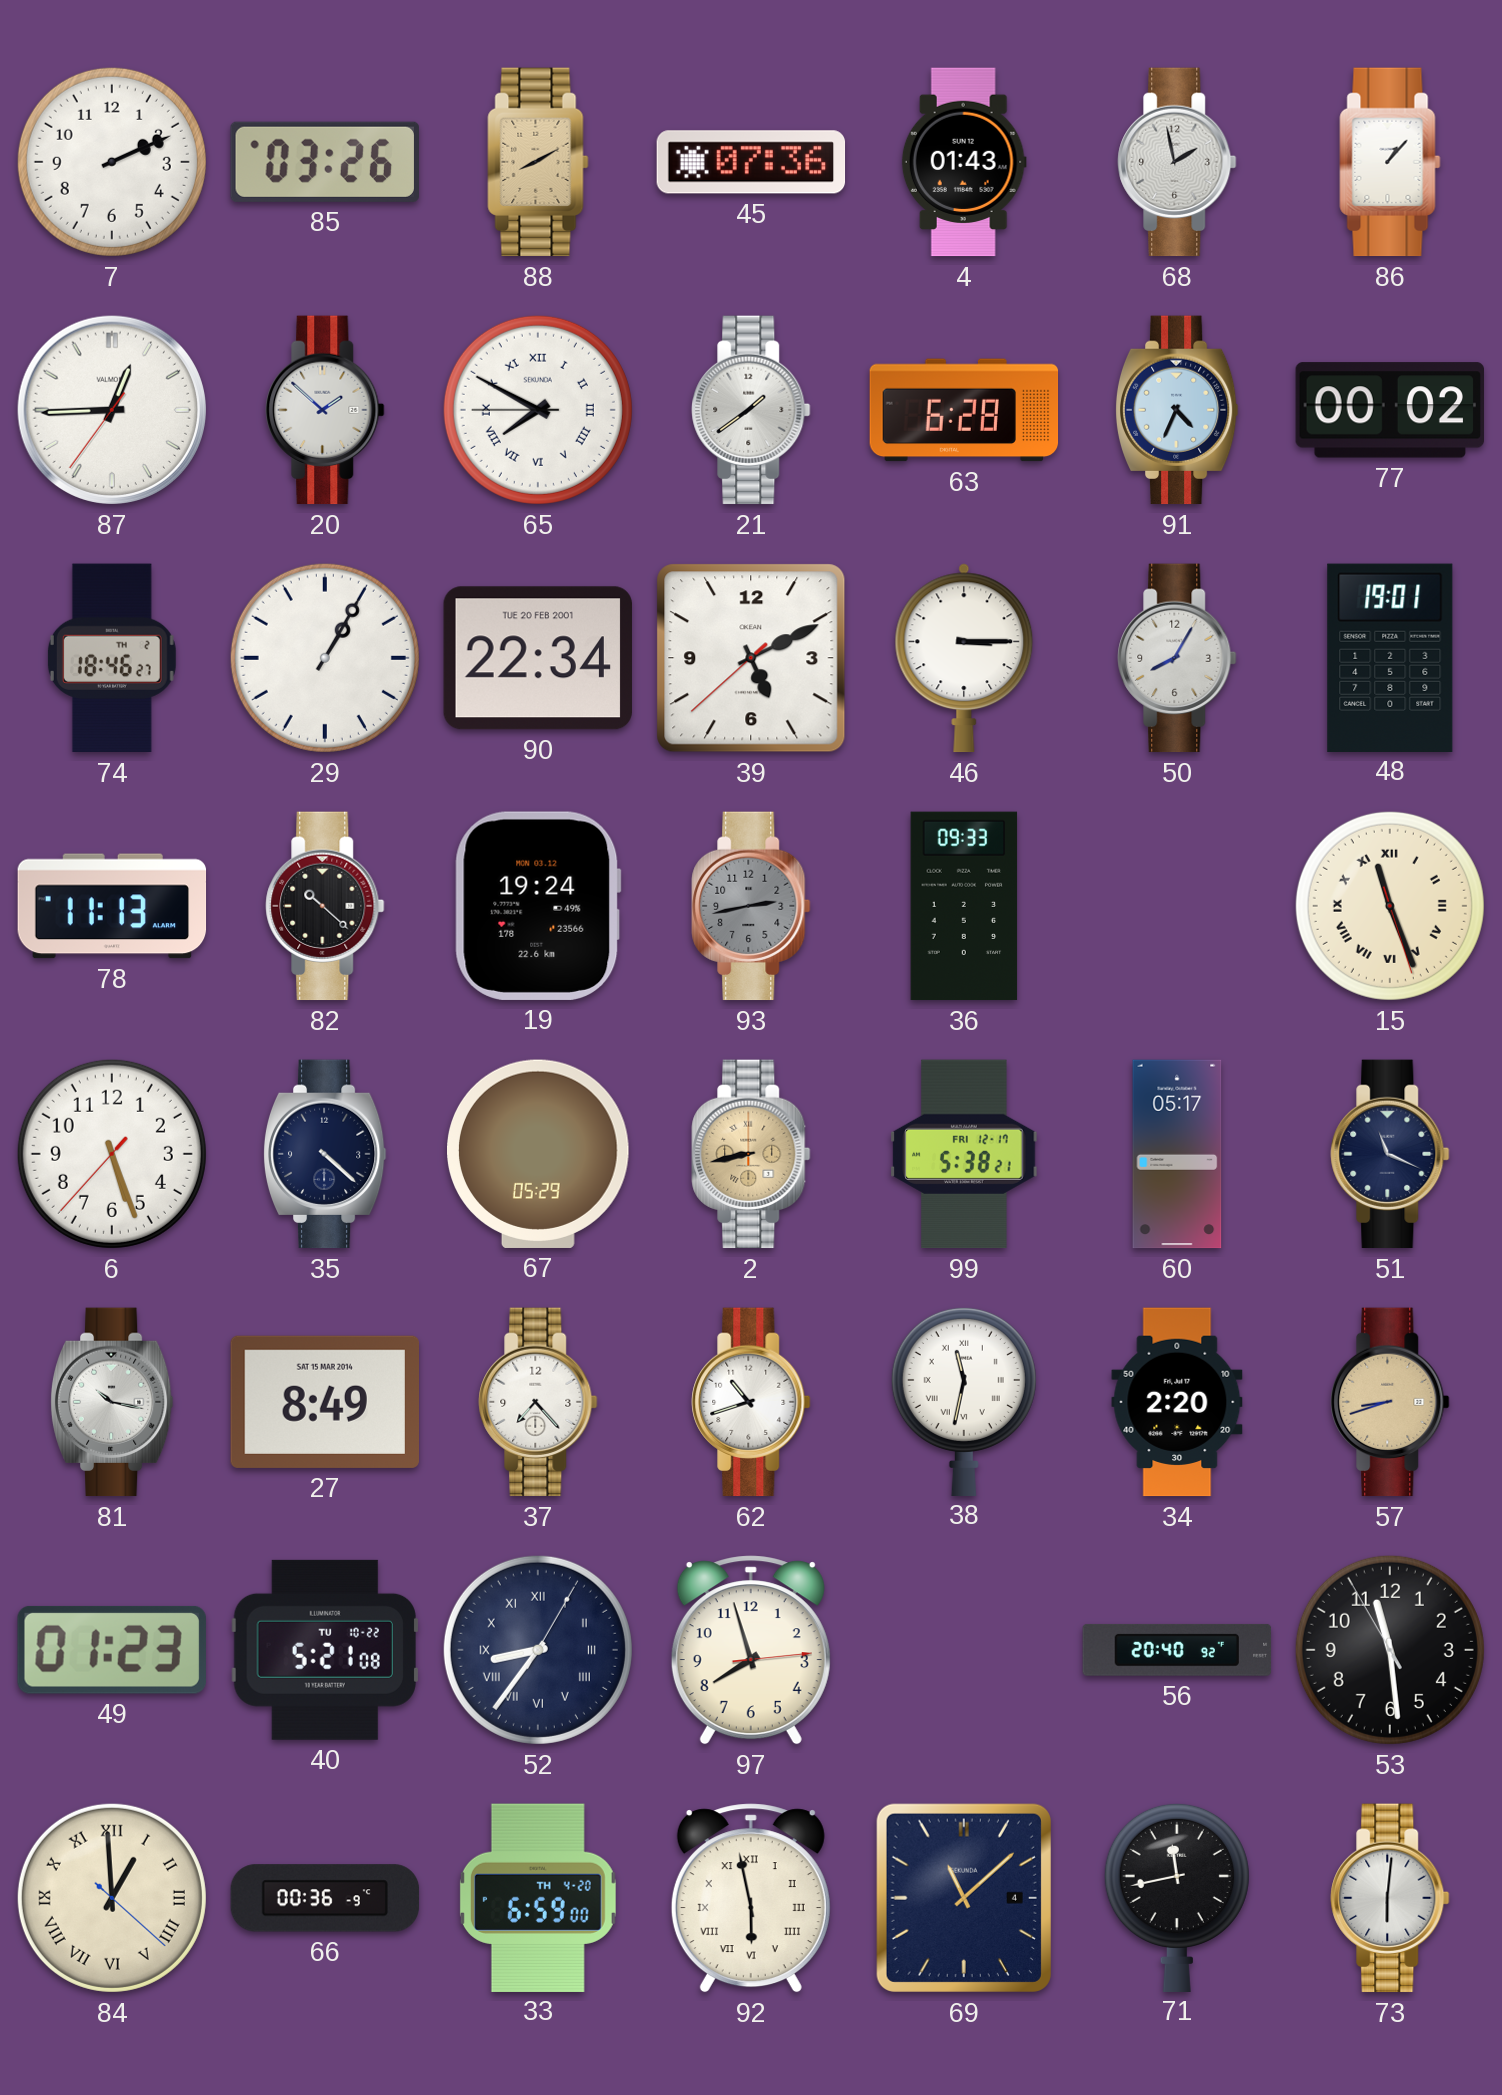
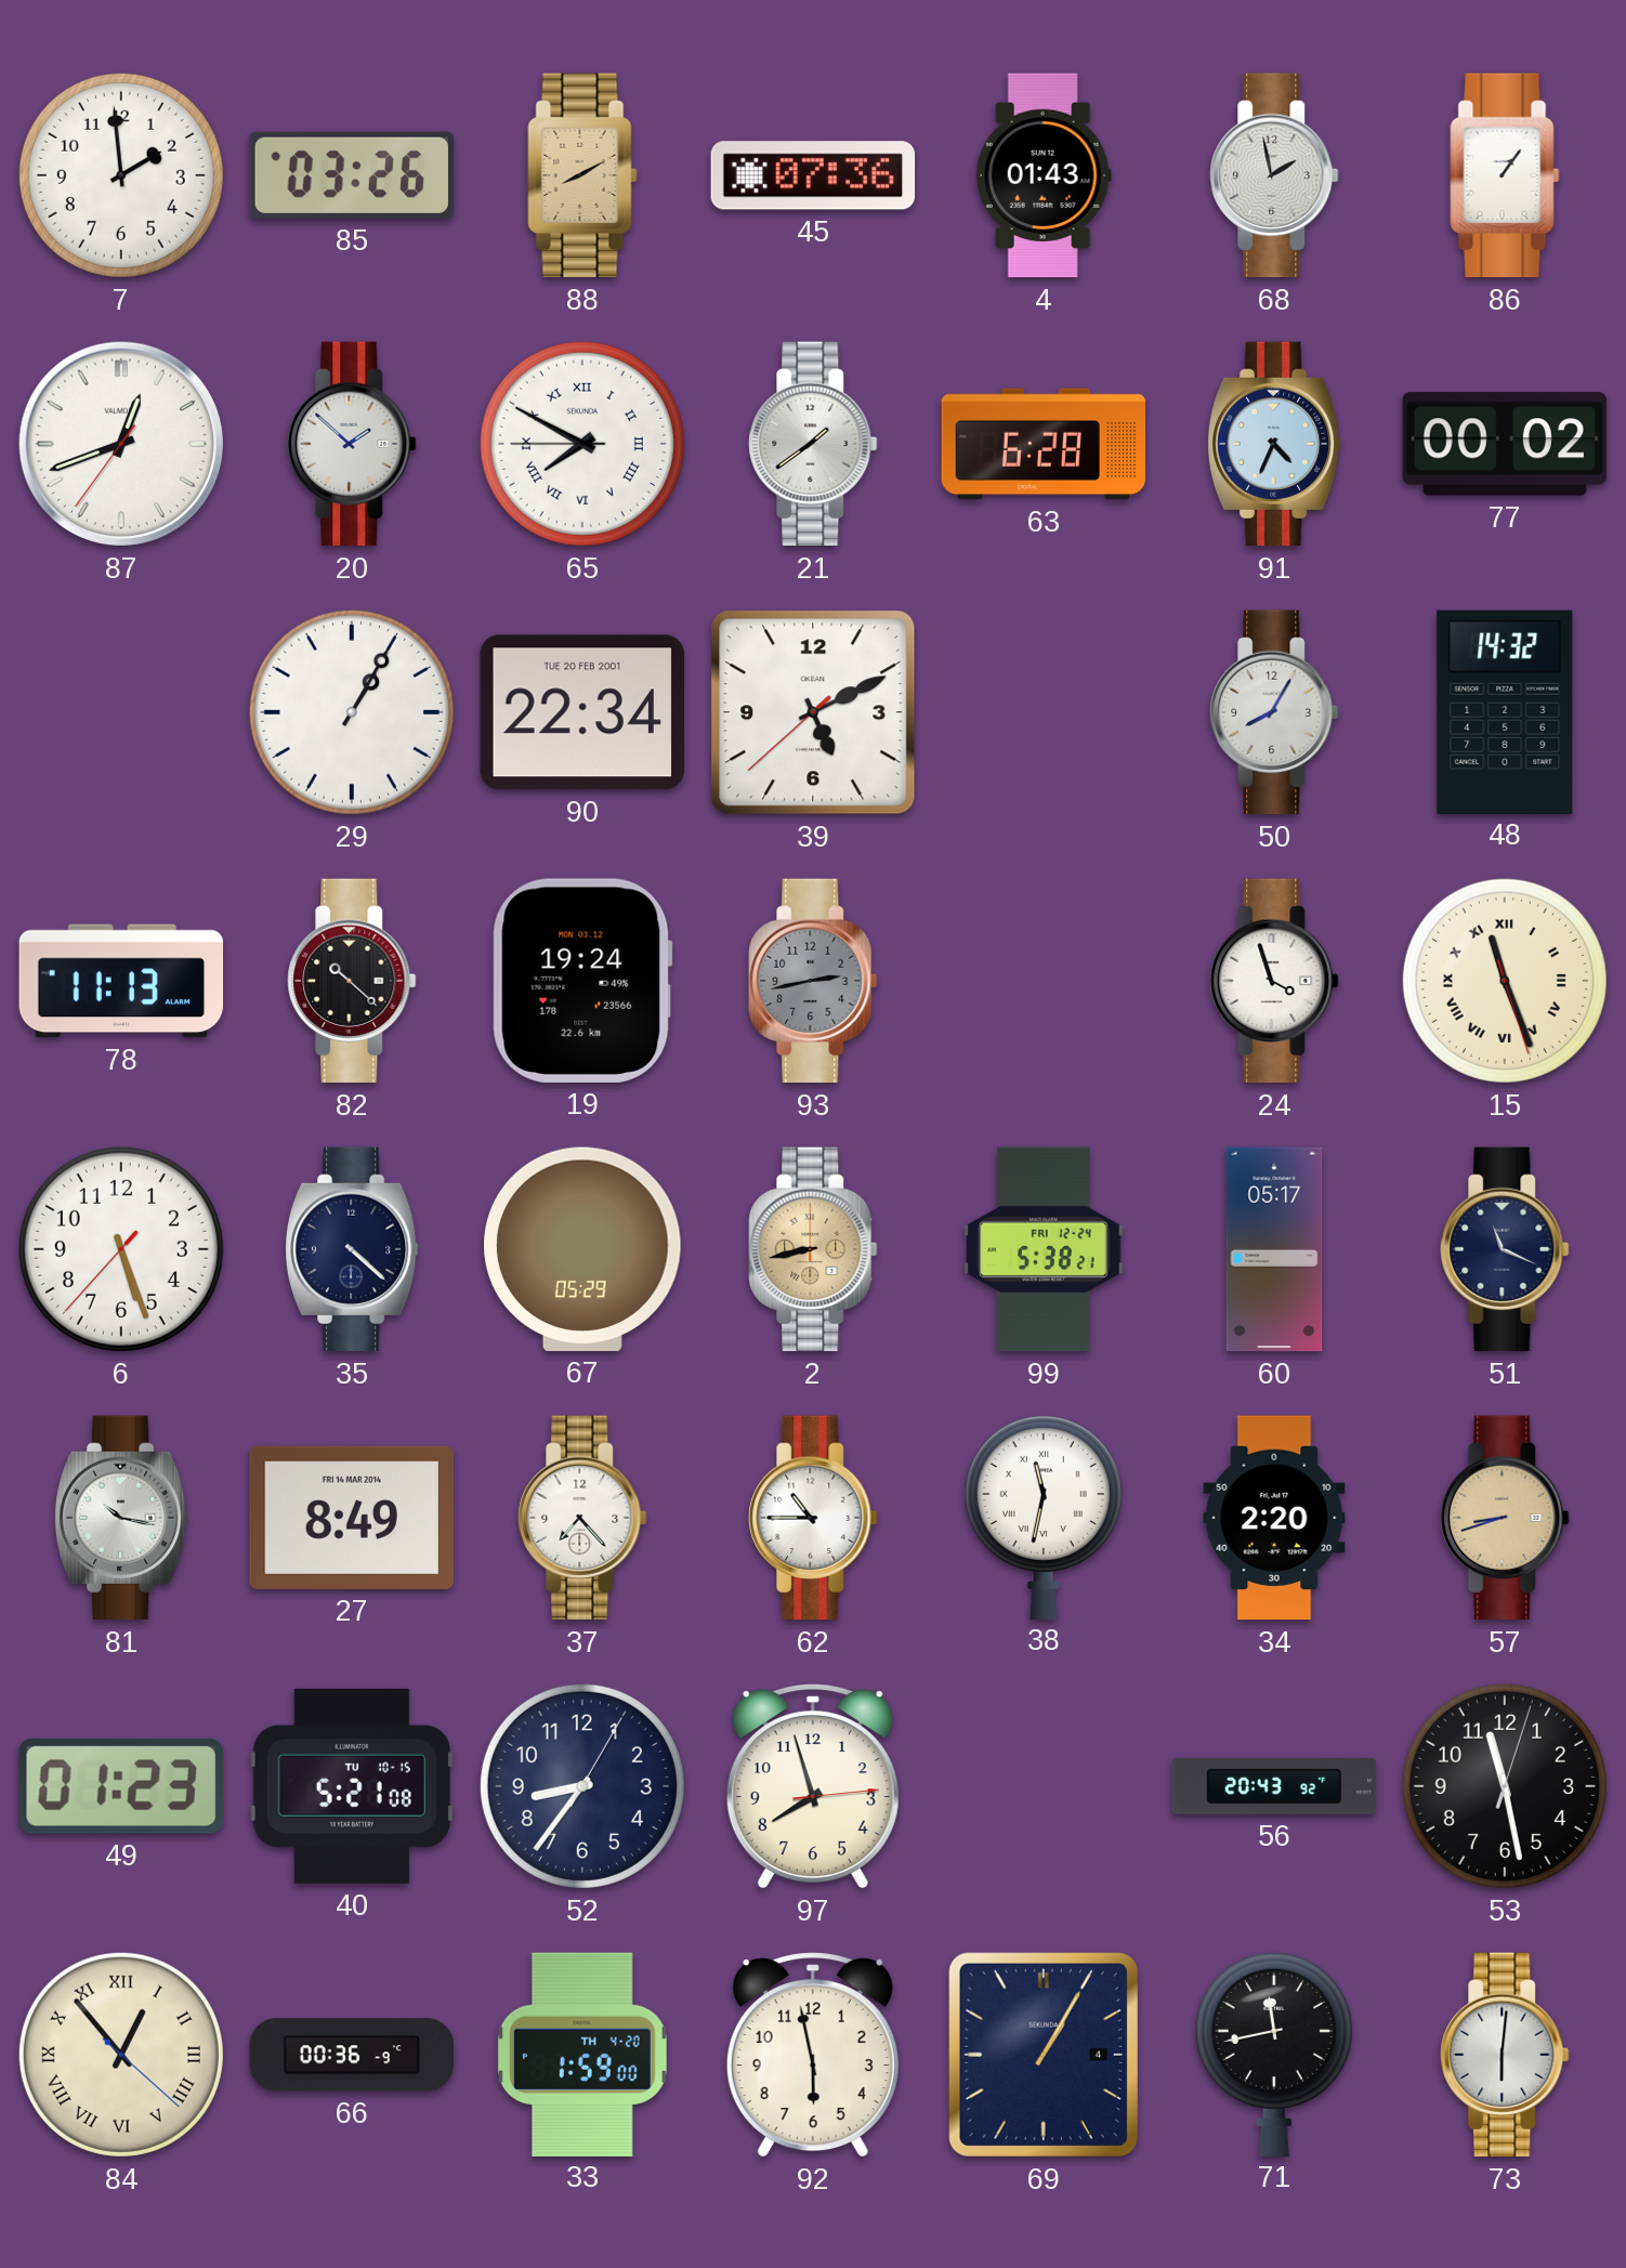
7: 2:11 -> 1:59 (121, 175)
86: 1:07 -> 1:06 (1505, 175)
87: 12:44 -> 12:41 (121, 444)
74: 18:46 -> none (112, 658)
46: 3:15 -> none (964, 658)
48: 19:01 -> 14:32 (1505, 711)
36: 09:33 -> none (964, 906)
24: none -> 3:57 (1274, 981)
99 date: FRI 12-17 -> FRI 12-24 (1044, 1249)
27 date: SAT 15 MAR 2014 -> FRI 14 MAR 2014 (351, 1518)
62: 10:42 -> 10:45 (813, 1518)
40 date: TU 10-22 -> TU 10-15 (352, 1786)
52 numerals: Roman -> Arabic (582, 1786)
56: 20:40 -> 20:43 (1274, 1786)
53: 11:28:55 -> 11:28:03 (1505, 1786)
84: 12:59 -> 12:53 (121, 2055)
33: 6:59 -> 1:59 (582, 2054)
92 numerals: Roman -> Arabic (813, 2055)
69: 11:08 -> 1:05 (1044, 2055)
